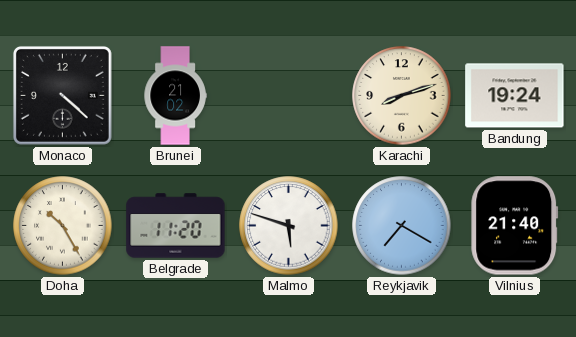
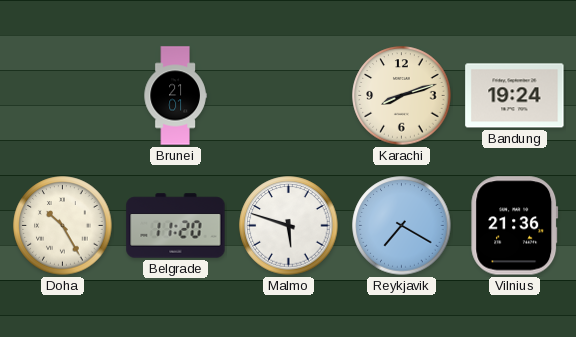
Monaco: 4:22 -> none (62, 95)
Brunei: 21:02 -> 21:01 (175, 96)
Vilnius: 21:40 -> 21:36 (515, 226)
